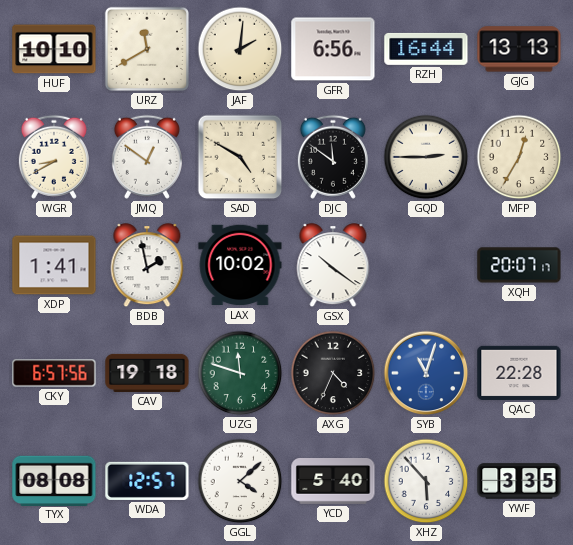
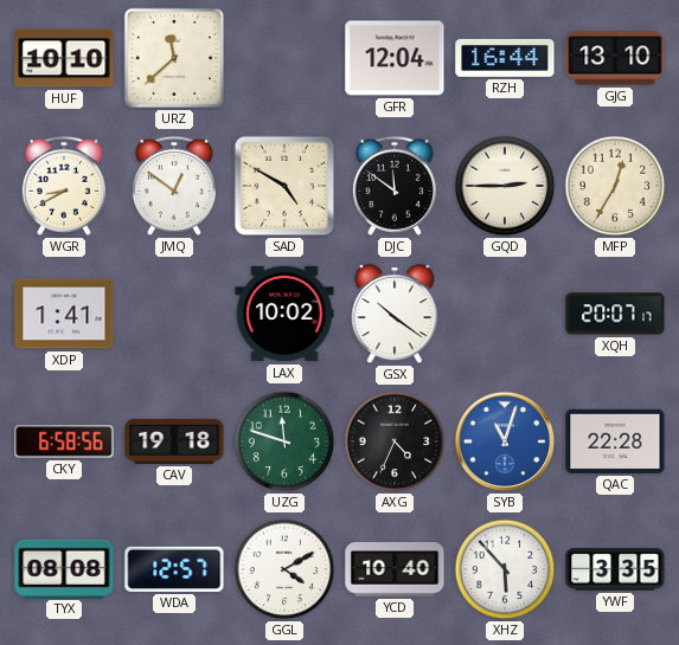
URZ: 11:40 -> 11:38 (174, 58)
JAF: 2:01 -> none (240, 49)
GFR: 6:56 -> 12:04 (395, 58)
GJG: 13:13 -> 13:10 (615, 58)
BDB: 1:58 -> none (147, 266)
CKY: 6:57 -> 6:58 (64, 441)
GGL: 4:08 -> 4:10 (284, 569)
YCD: 5:40 -> 10:40 (395, 570)
